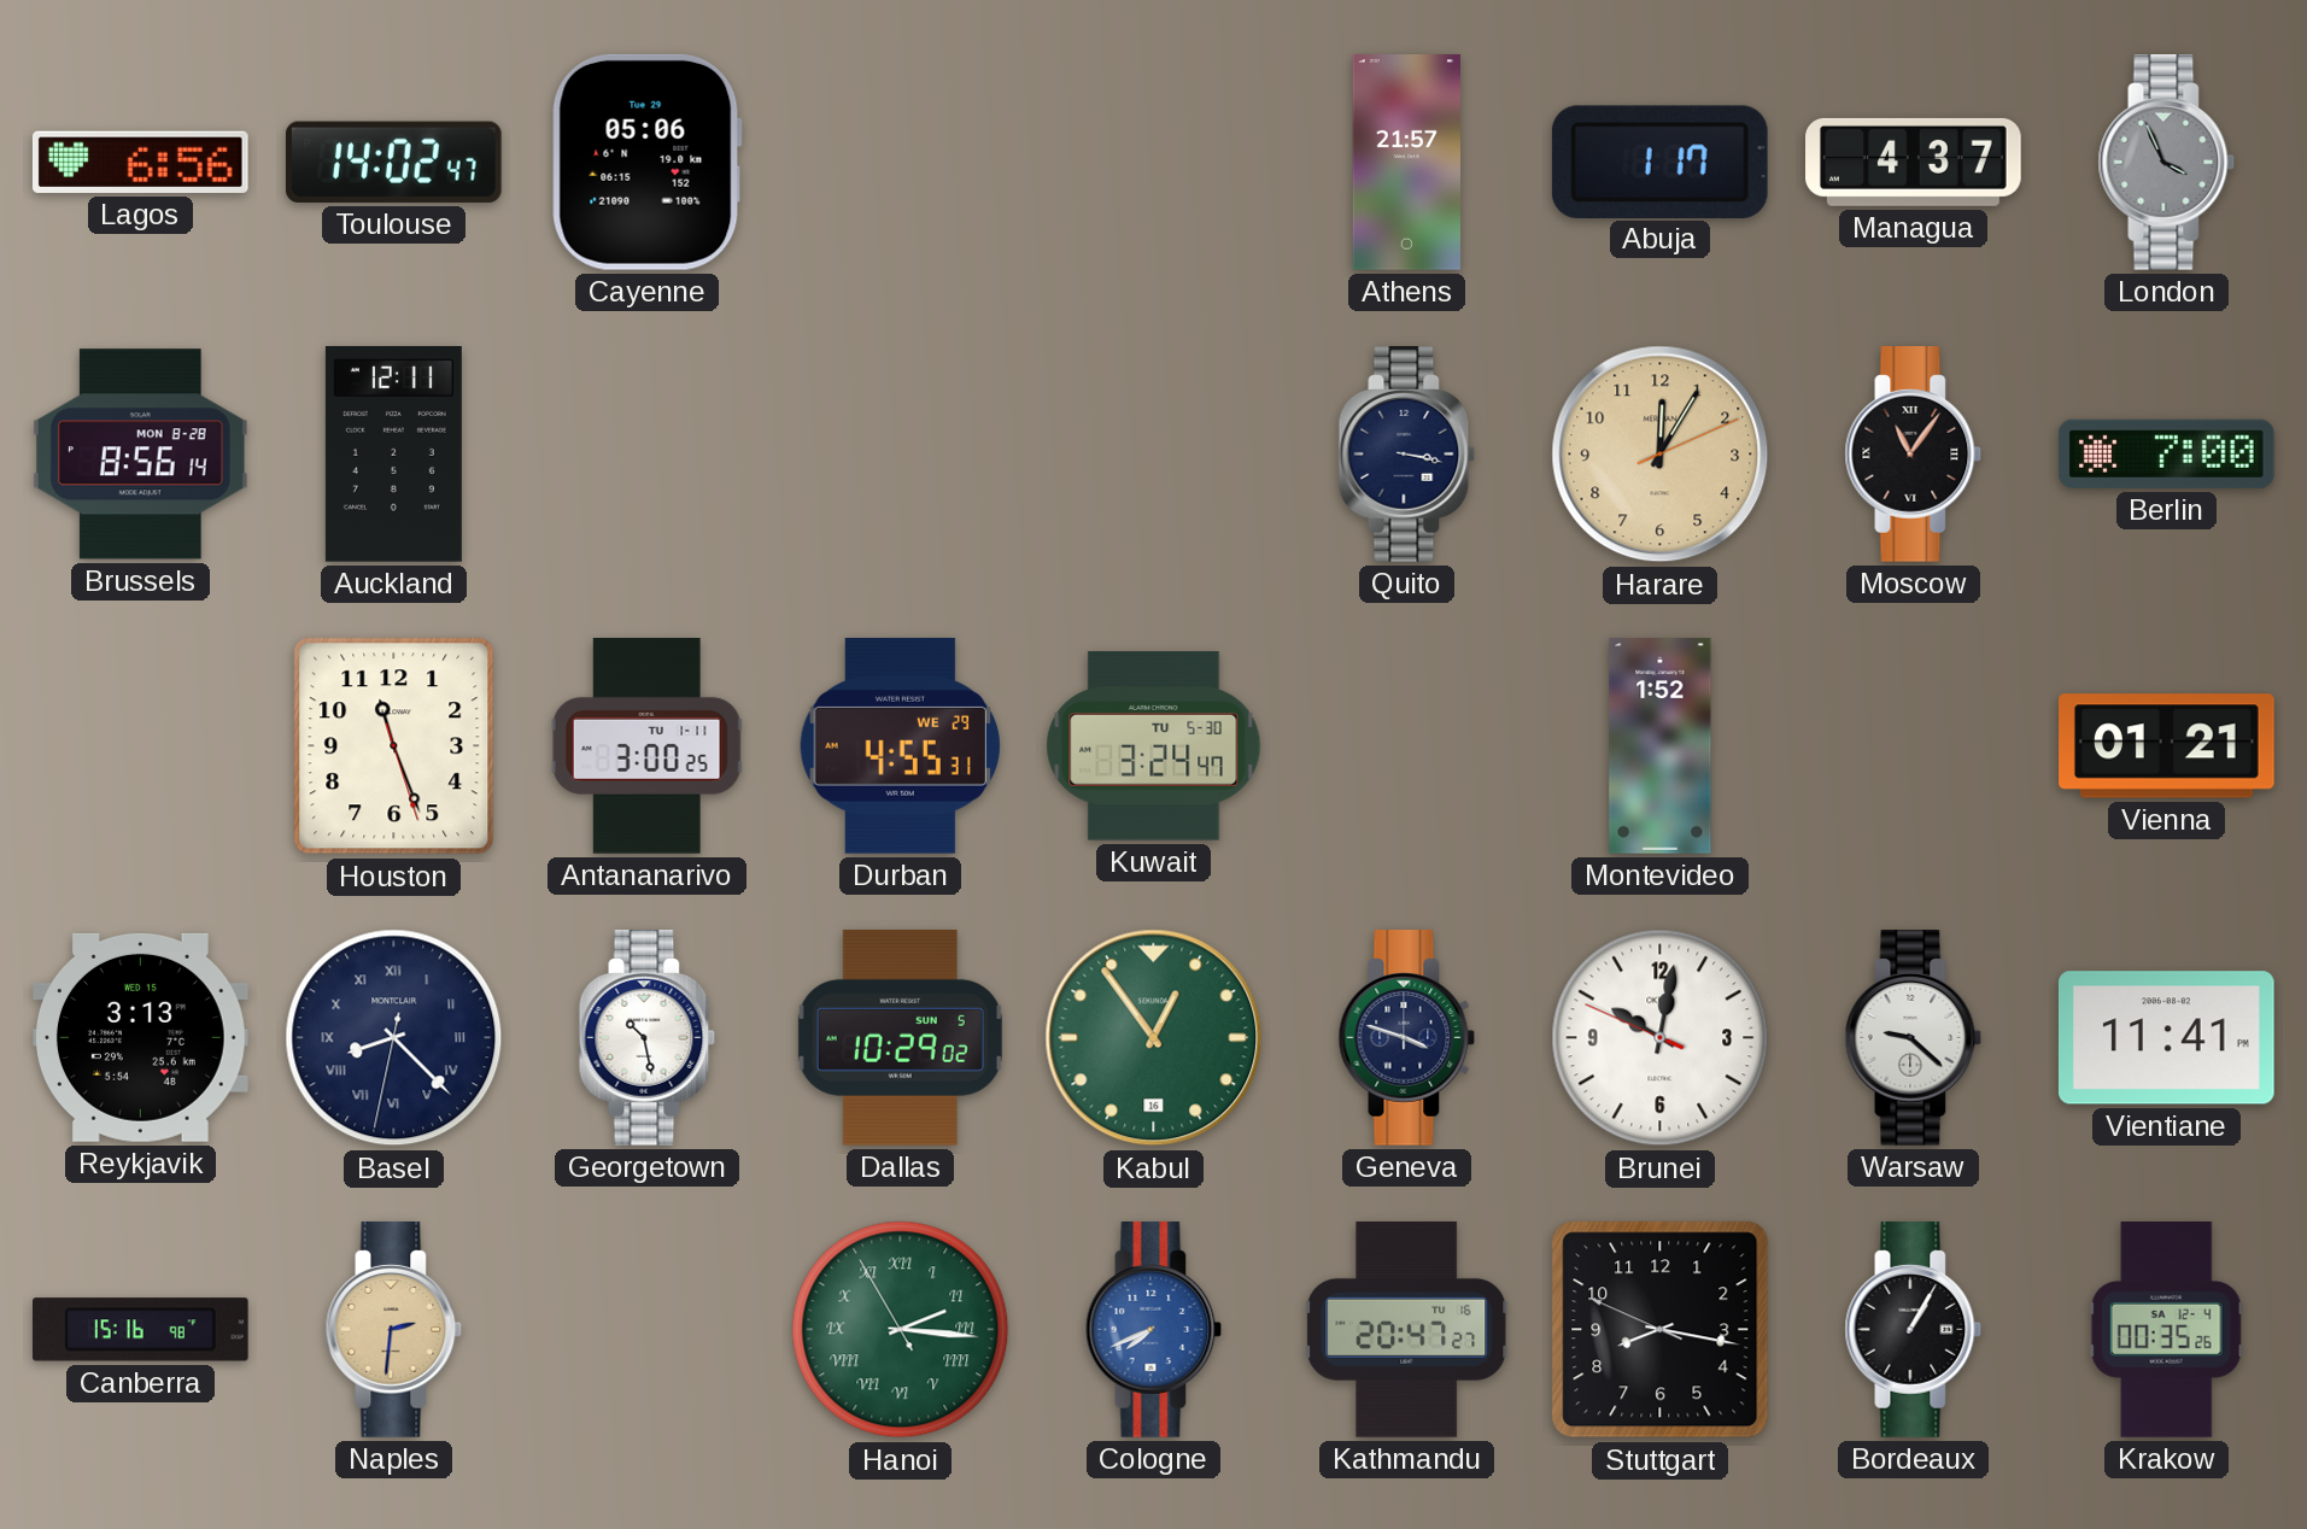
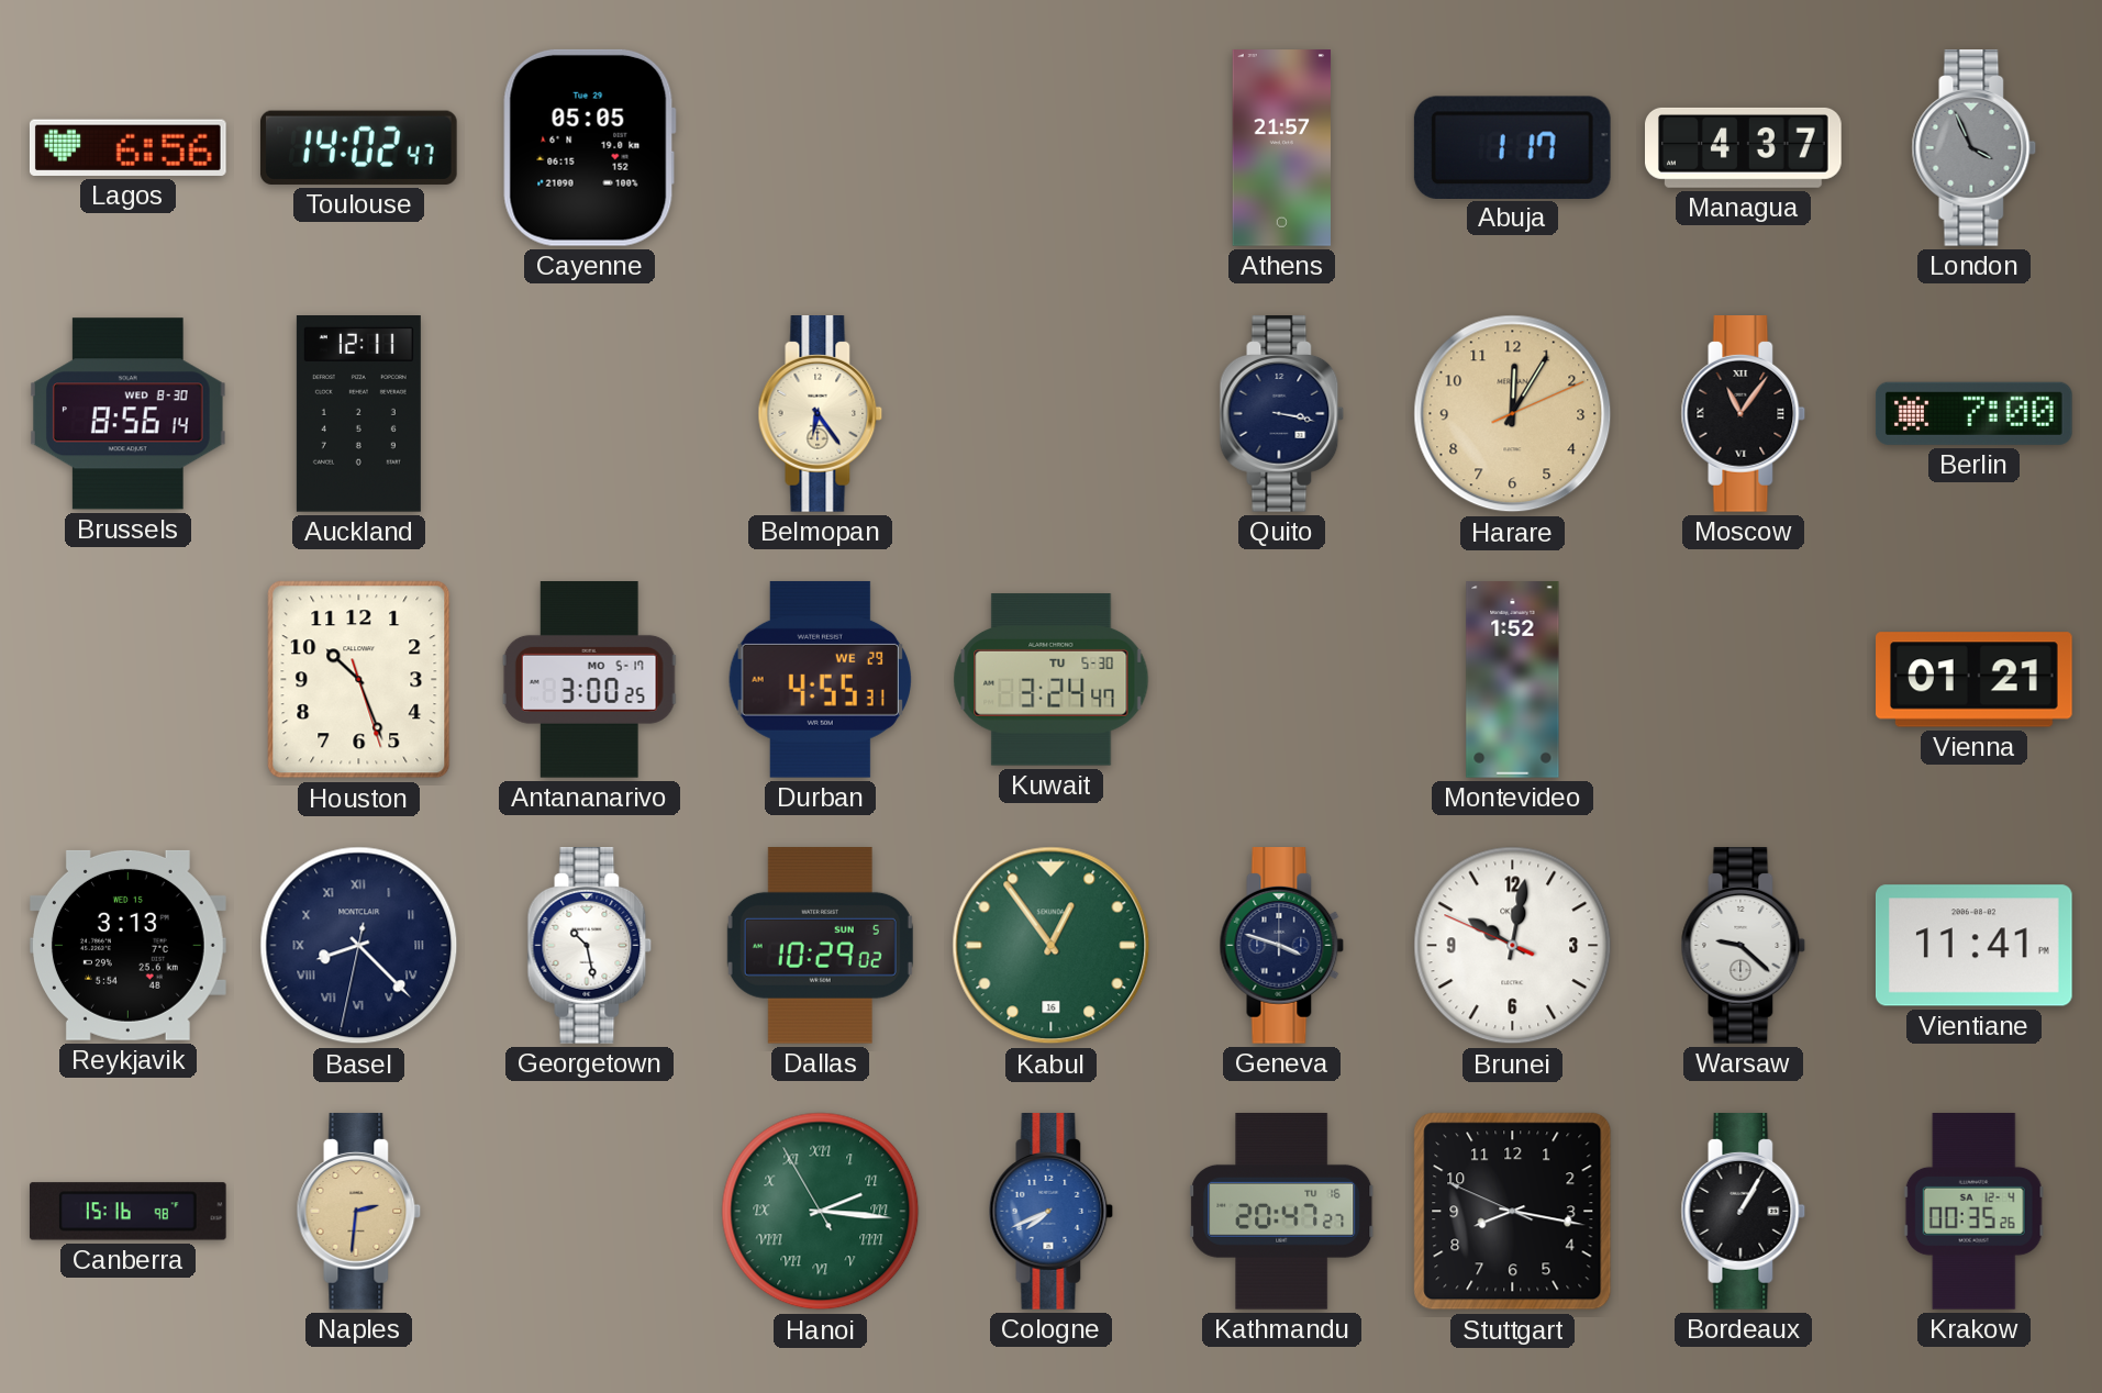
Cayenne: 05:06 -> 05:05 (589, 147)
Brussels date: MON 8-28 -> WED 8-30 (127, 414)
Belmopan: none -> 6:24 (821, 414)
Houston: 11:26 -> 10:26 (359, 680)
Antananarivo date: TU 1-11 -> MO 5-17 (590, 680)
